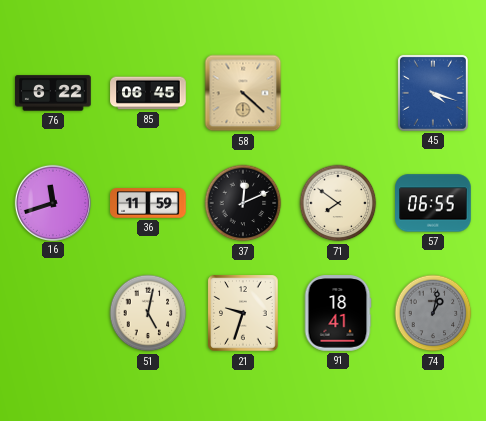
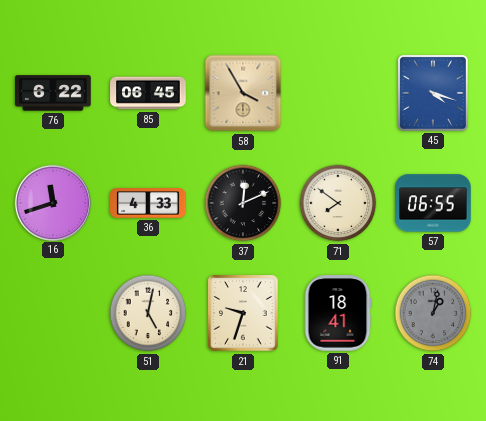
58: 4:22 -> 3:55 (243, 93)
36: 11:59 -> 4:33 (148, 203)
